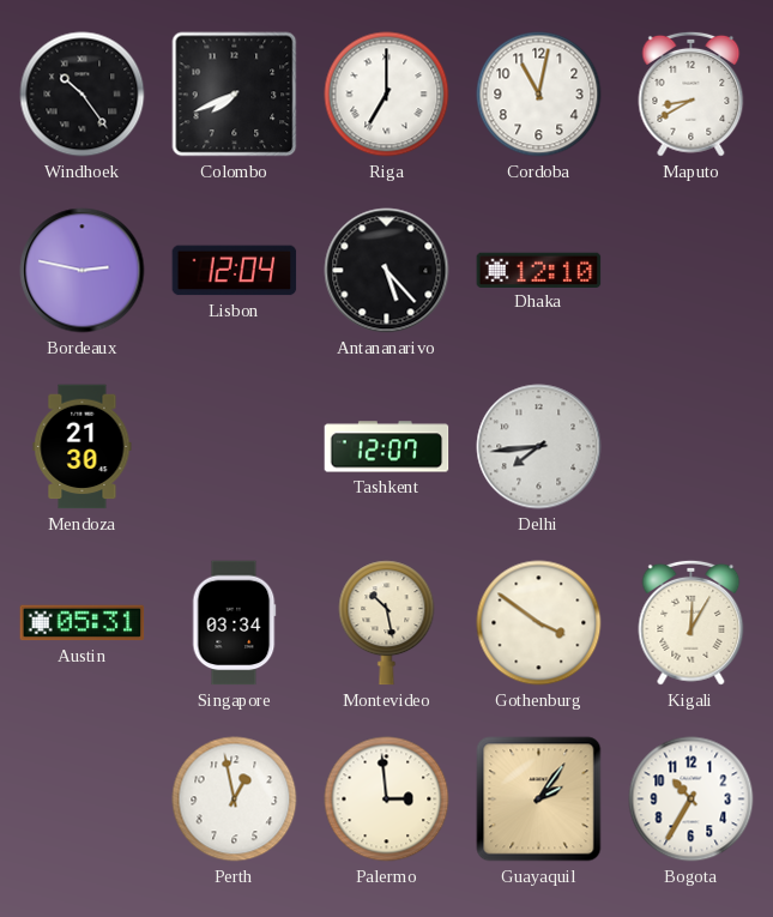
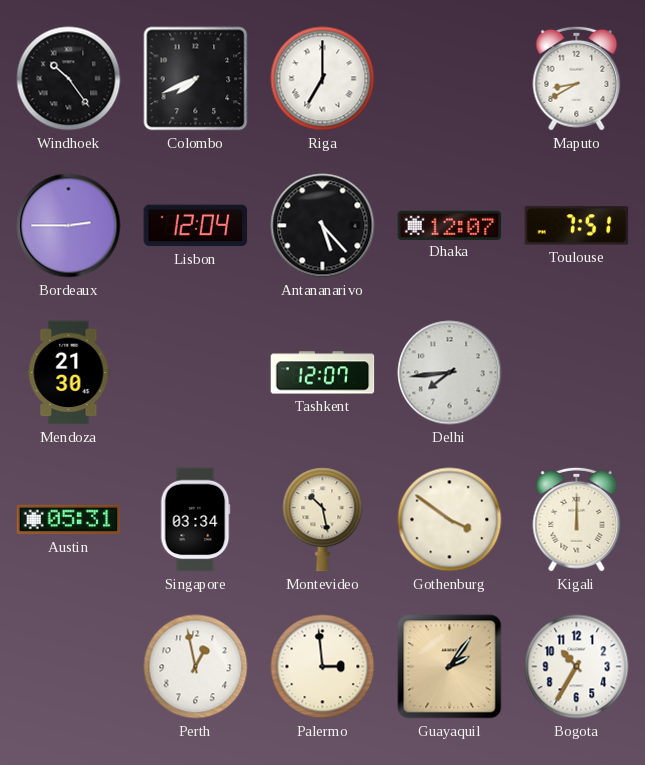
Cordoba: 11:02 -> none (539, 95)
Bordeaux: 2:47 -> 2:45 (69, 226)
Dhaka: 12:10 -> 12:07 (450, 225)
Toulouse: none -> 7:51 (577, 226)
Kigali: 12:05 -> 12:00 (577, 519)
